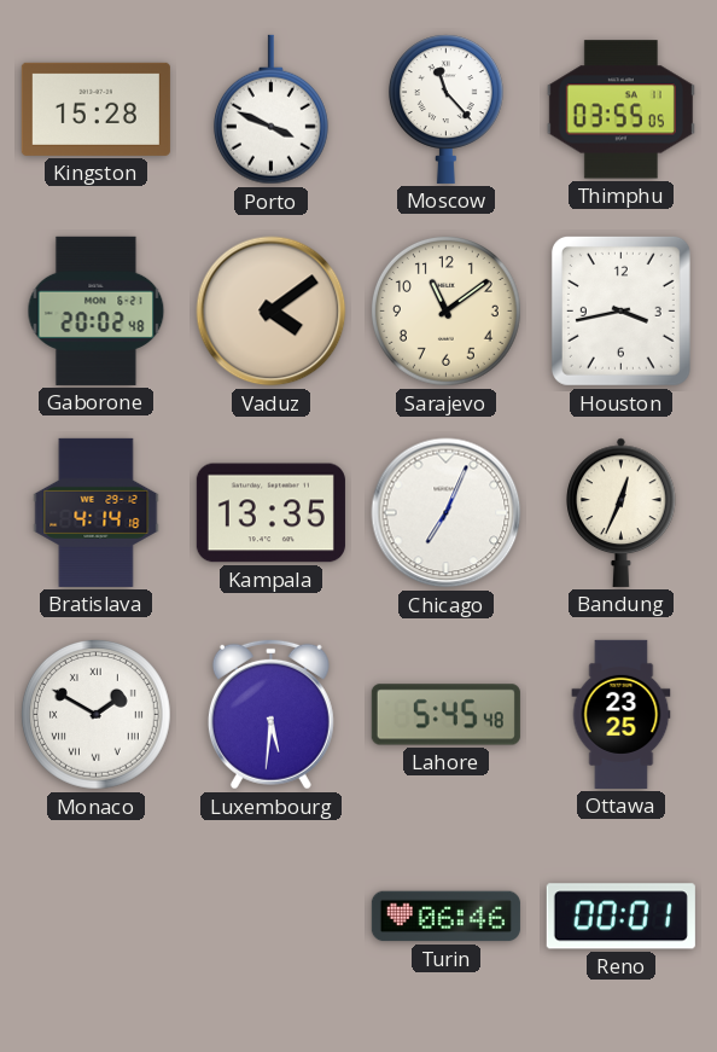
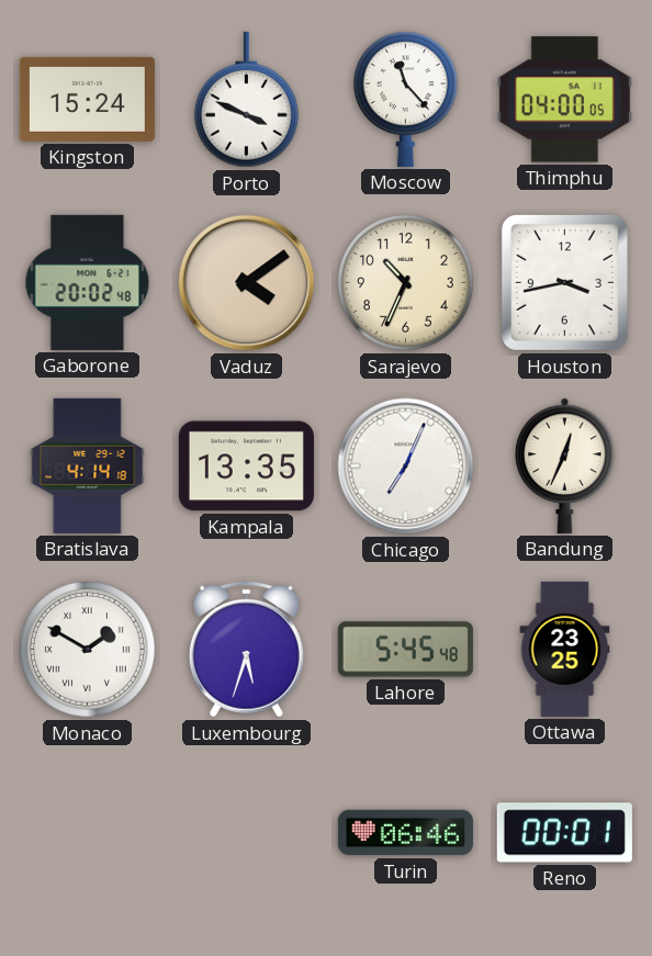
Kingston: 15:28 -> 15:24 (87, 99)
Thimphu: 03:55 -> 04:00 (564, 100)
Sarajevo: 11:09 -> 10:34 (406, 283)
Luxembourg: 5:31 -> 5:33 (246, 649)
